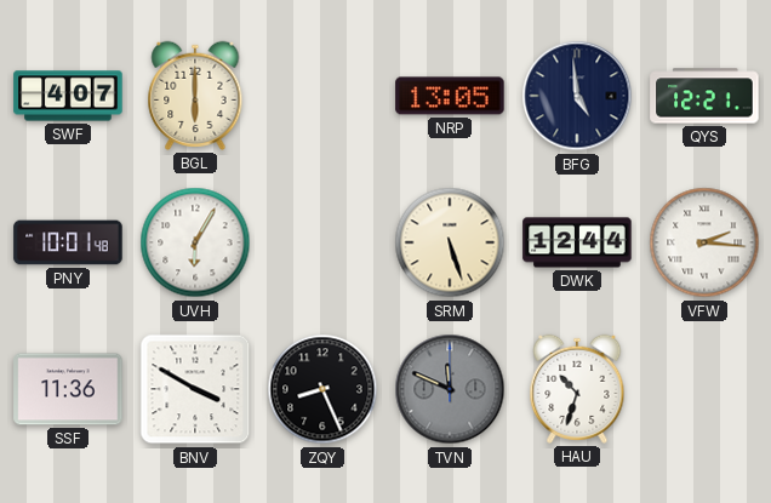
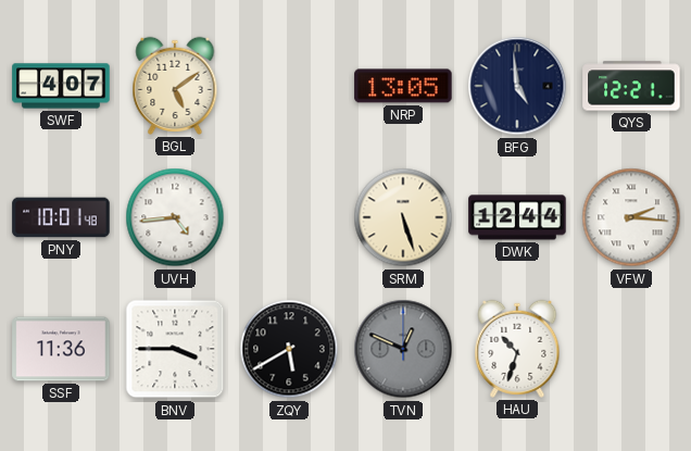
BGL: 6:00 -> 5:09 (175, 86)
UVH: 6:05 -> 4:44 (175, 217)
BNV: 3:50 -> 3:45 (175, 349)
ZQY: 8:26 -> 5:40 (289, 349)
TVN: 11:49 -> 12:49 (403, 349)
